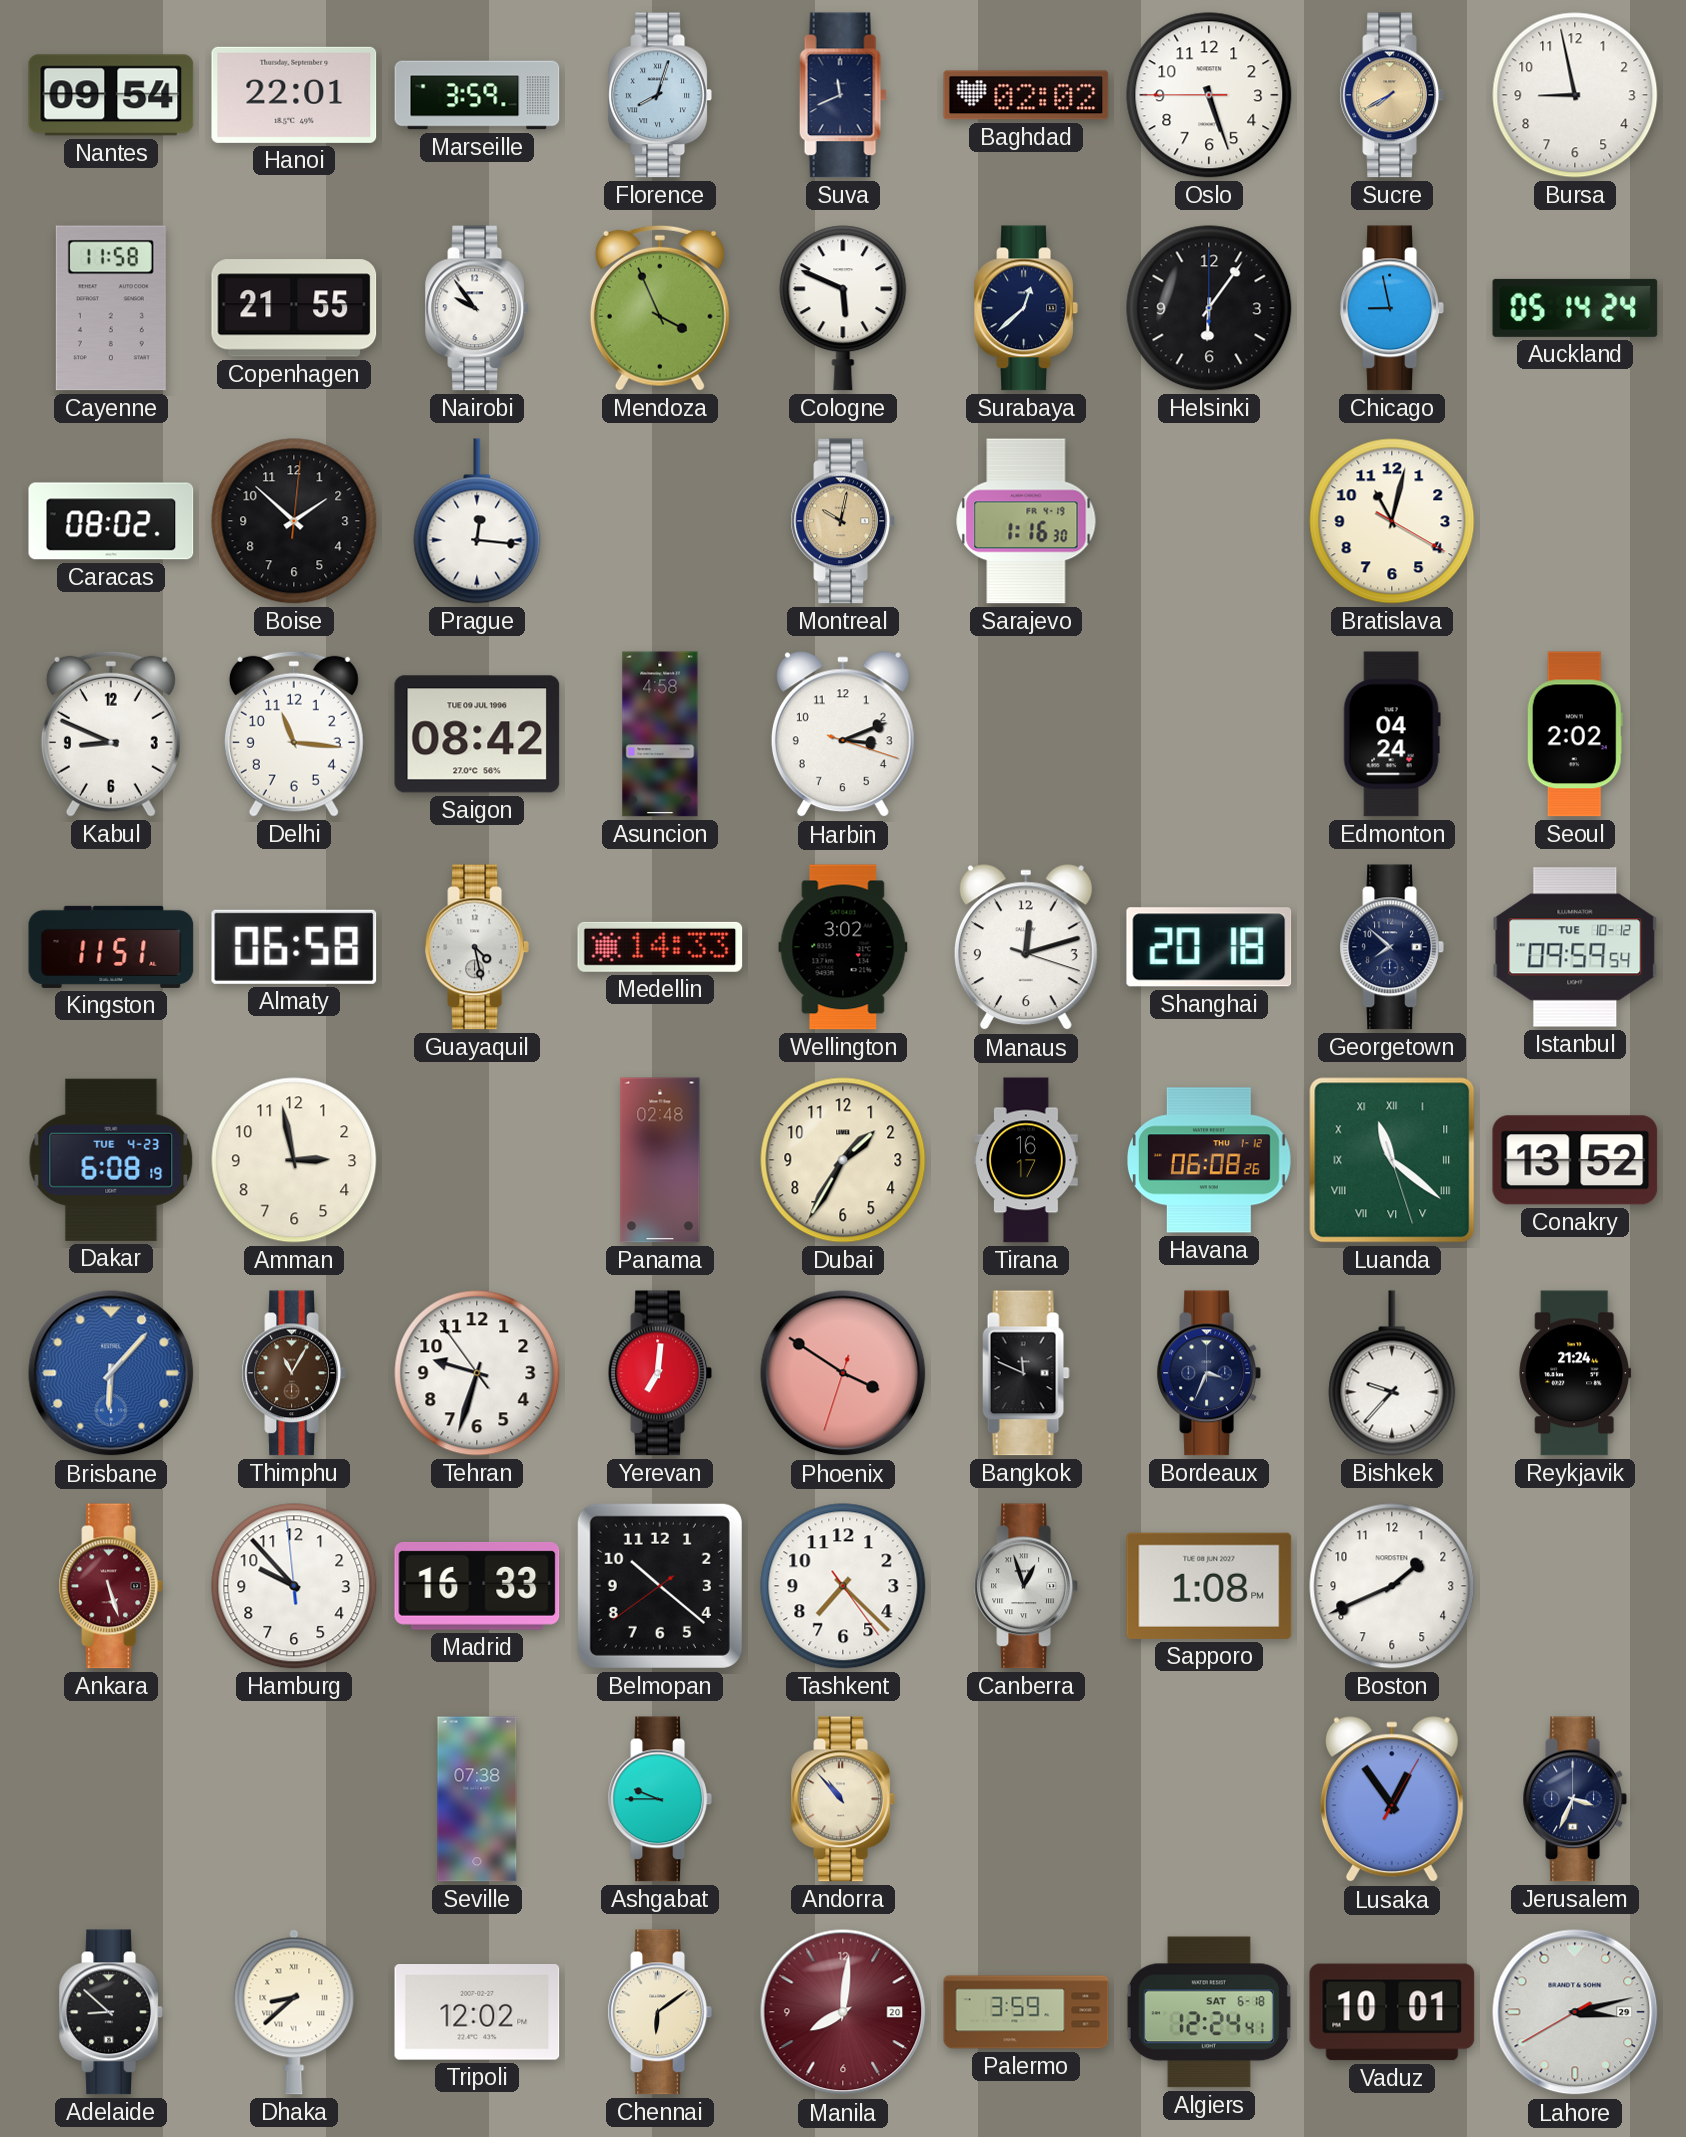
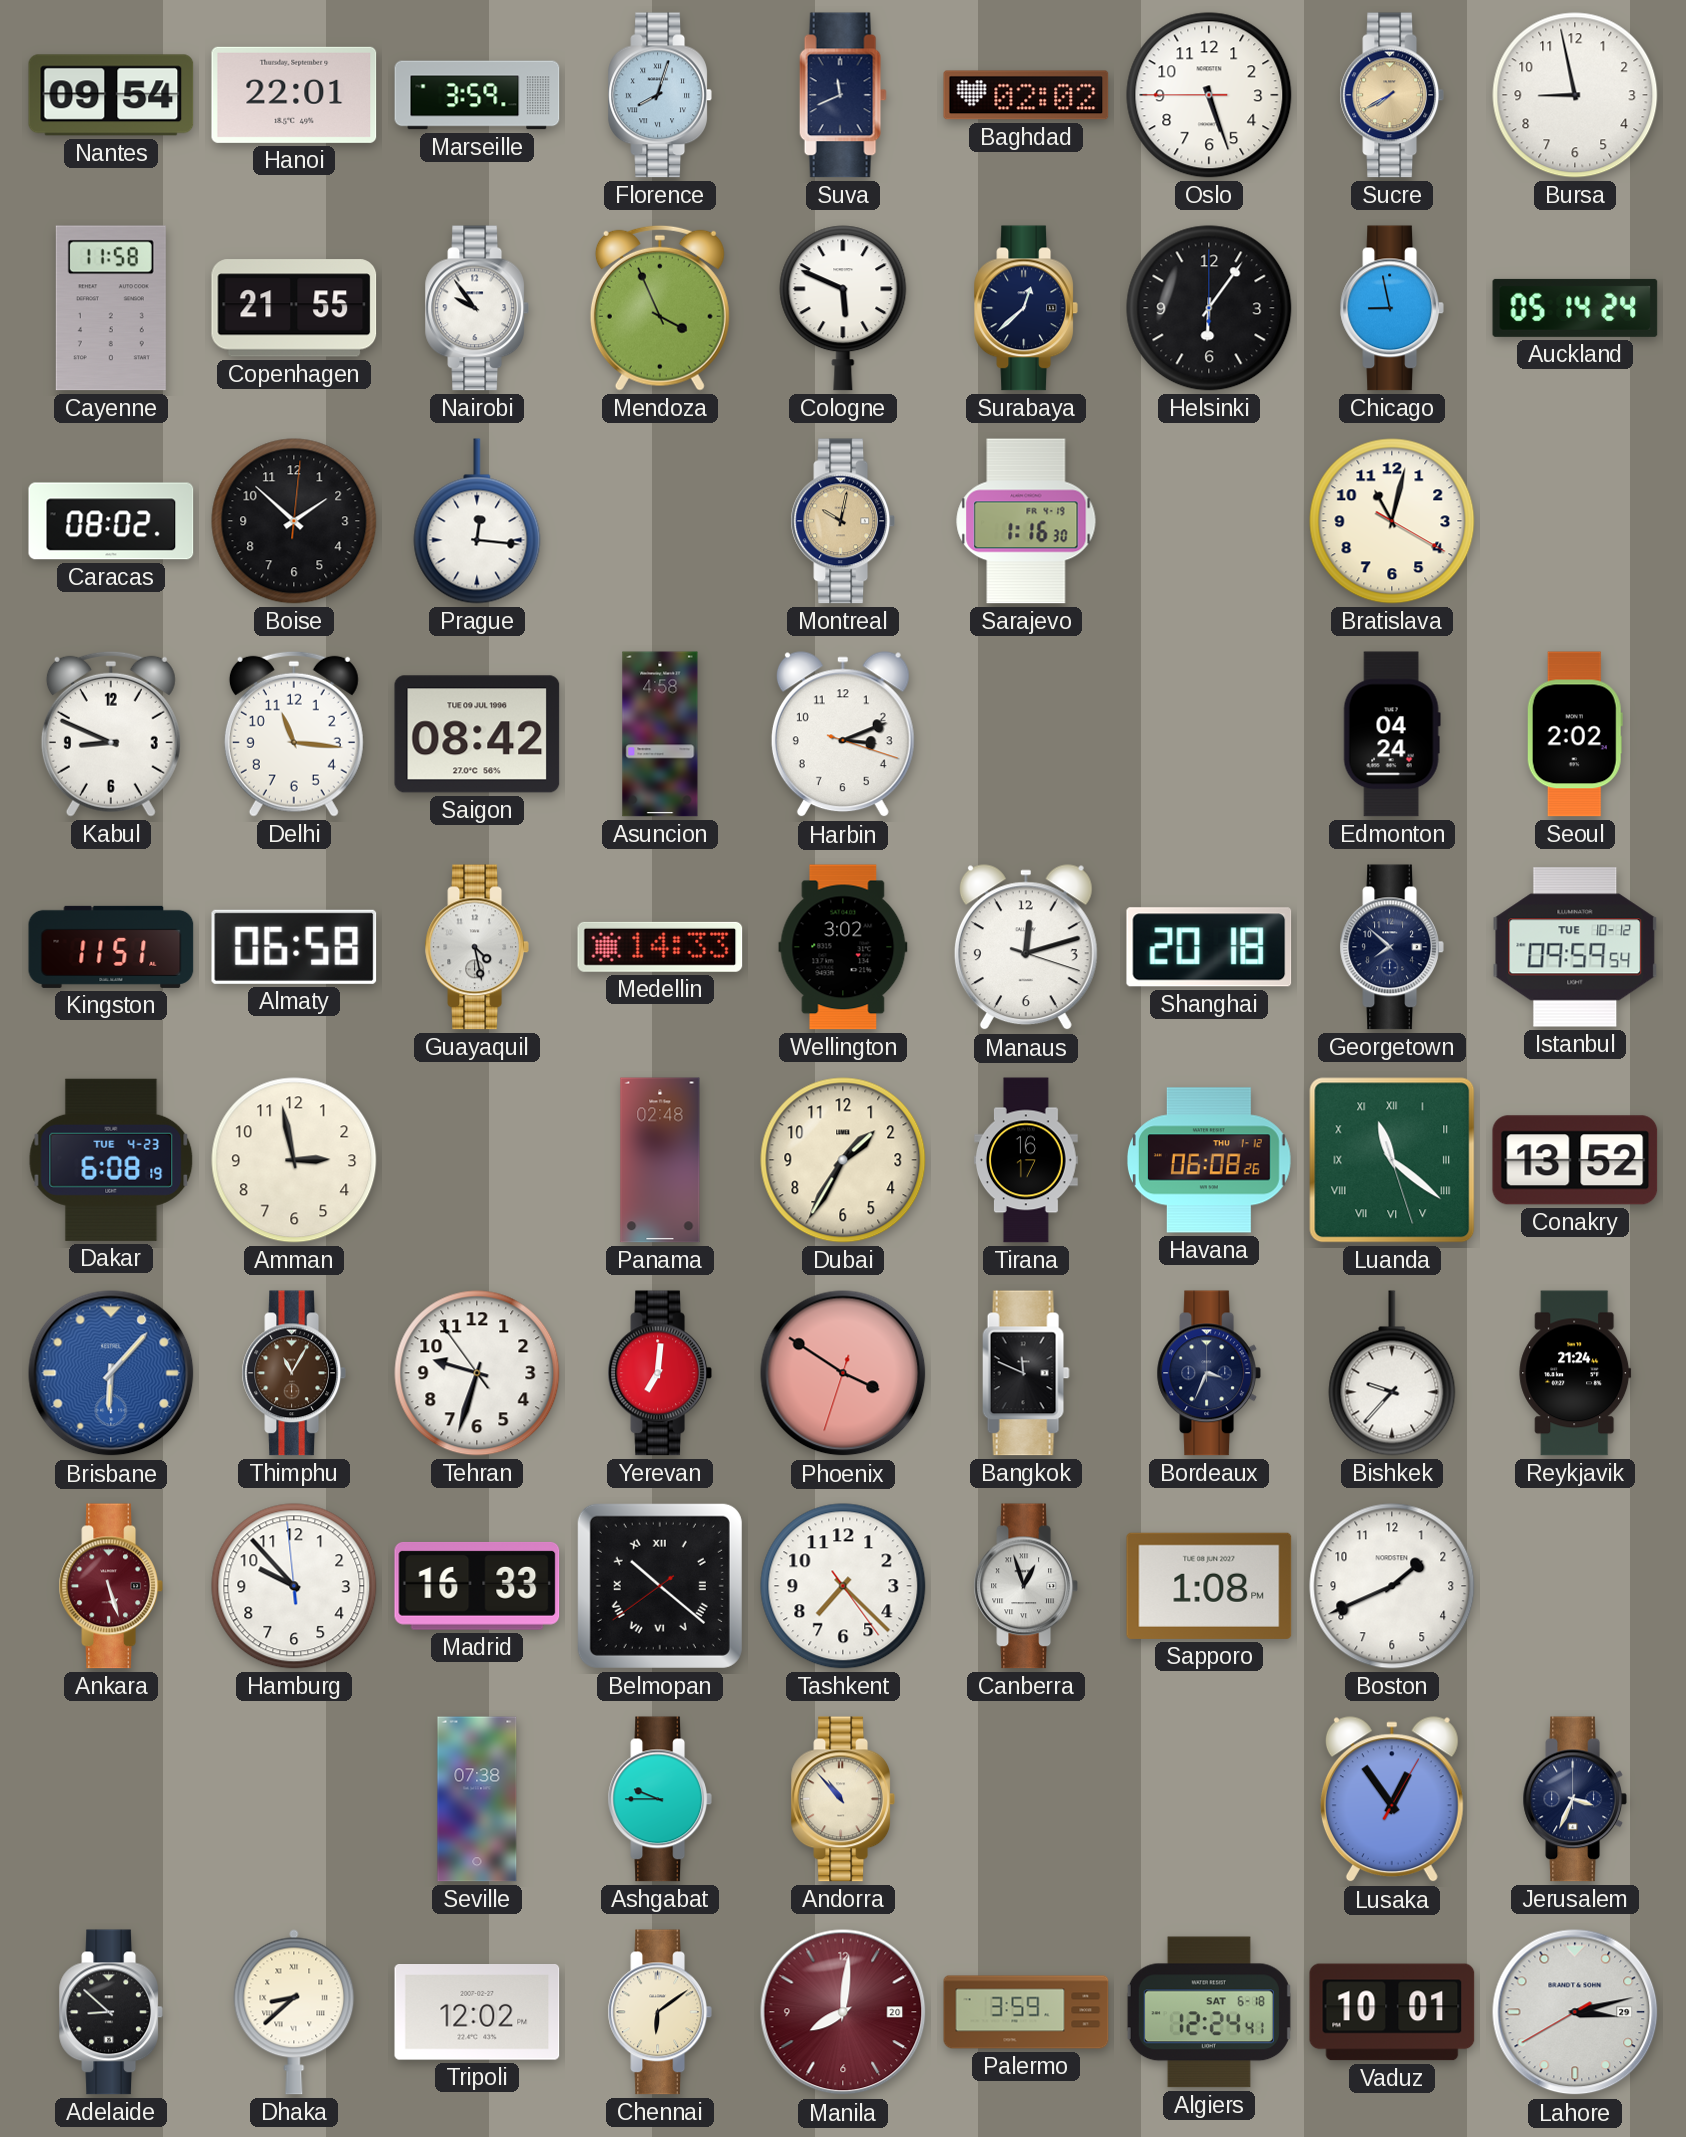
Belmopan numerals: Arabic -> Roman (660, 1586)
